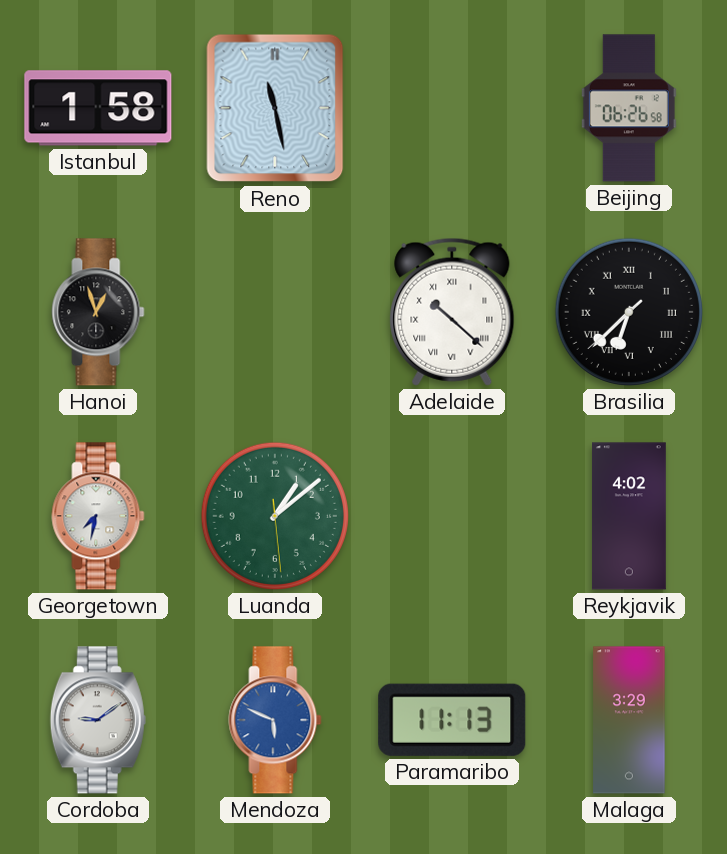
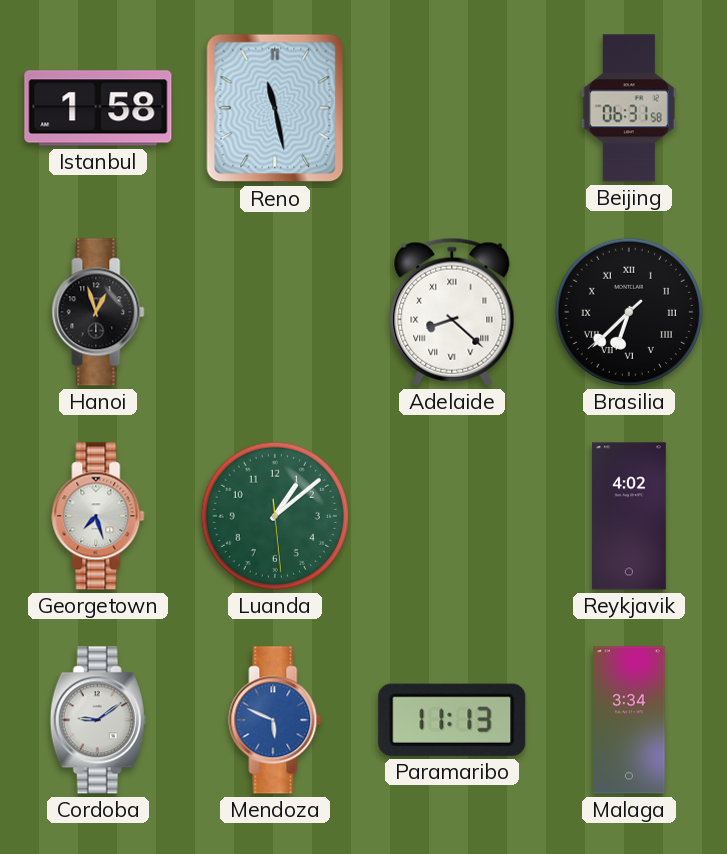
Beijing: 06:26 -> 06:31 (629, 108)
Adelaide: 10:22 -> 8:22 (452, 312)
Georgetown: 7:32 -> 7:27 (98, 516)
Malaga: 3:29 -> 3:34 (629, 720)
